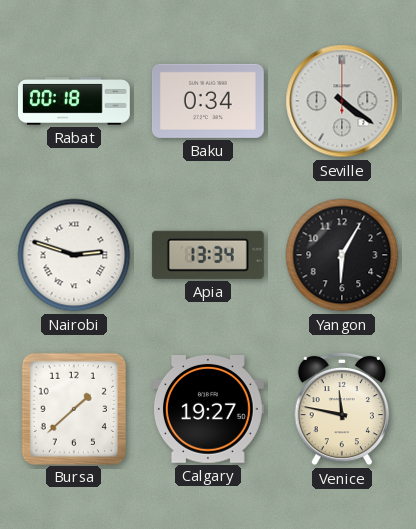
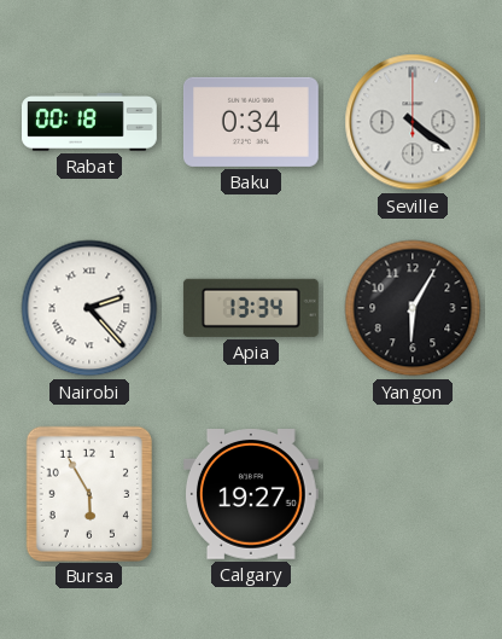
Nairobi: 2:48 -> 2:23 (89, 308)
Bursa: 1:38 -> 5:55 (89, 493)
Venice: 11:47 -> none (341, 409)
